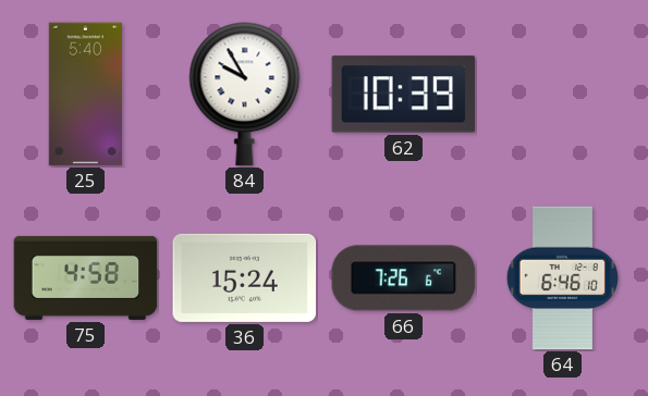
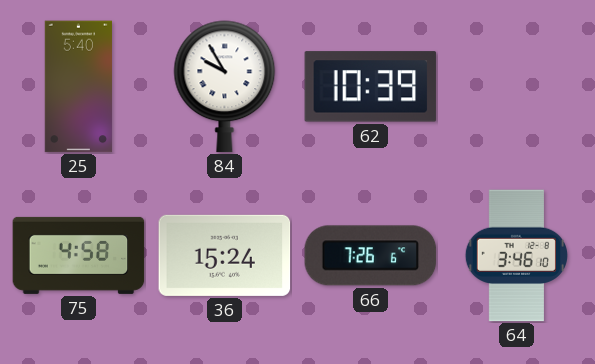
64: 6:46 -> 3:46 (516, 256)
